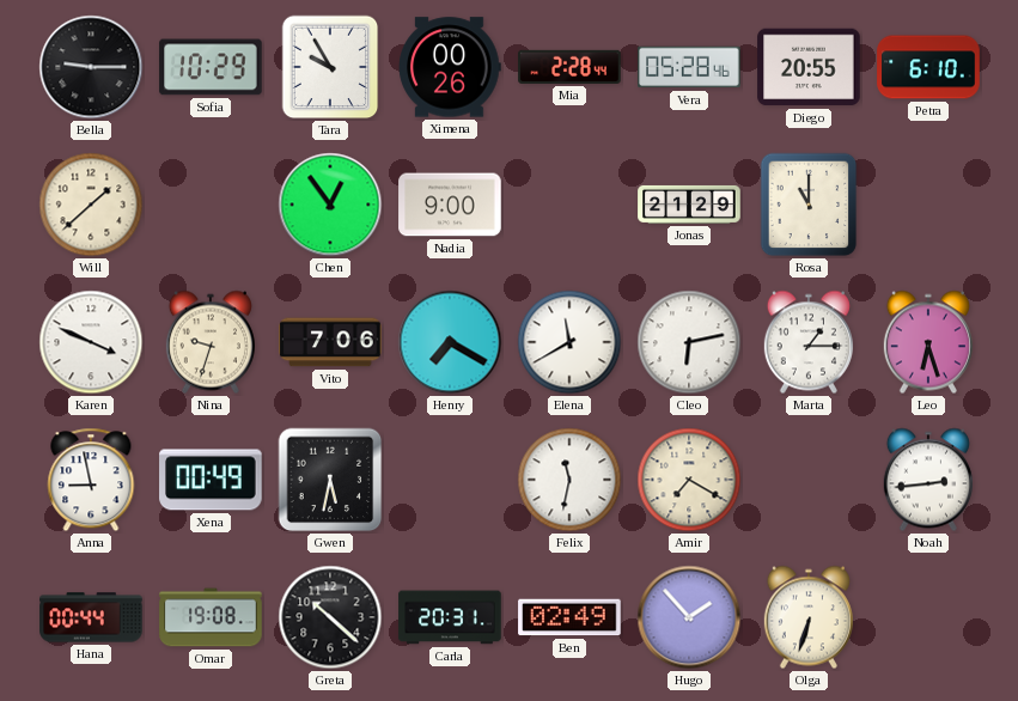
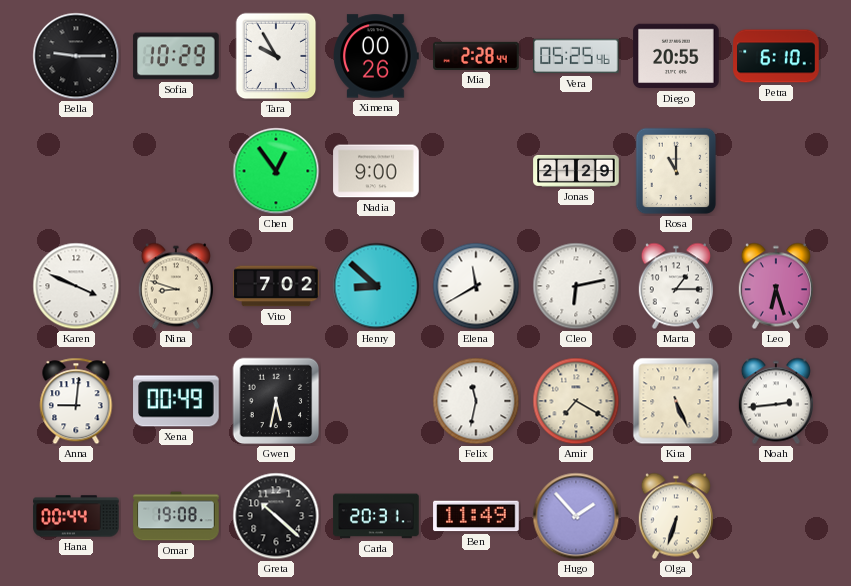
Vera: 05:28 -> 05:25 (576, 56)
Will: 1:38 -> none (91, 205)
Nina: 9:33 -> 8:48 (176, 286)
Vito: 7:06 -> 7:02 (276, 286)
Henry: 7:20 -> 8:52 (376, 286)
Anna: 8:58 -> 9:01 (76, 401)
Kira: none -> 5:26 (676, 401)
Ben: 02:49 -> 11:49 (476, 516)
